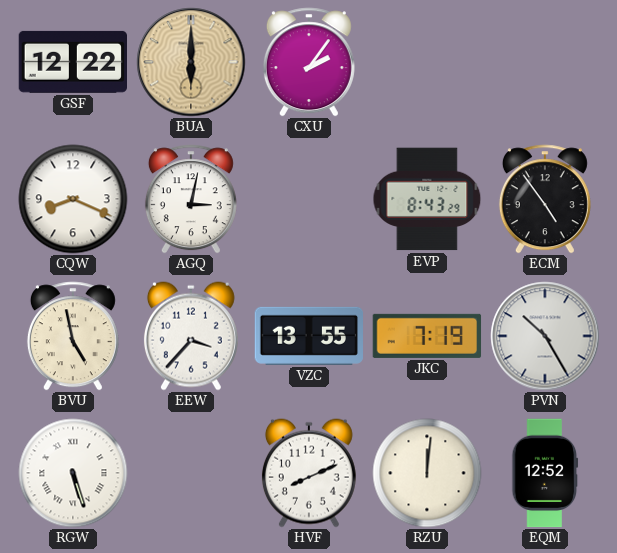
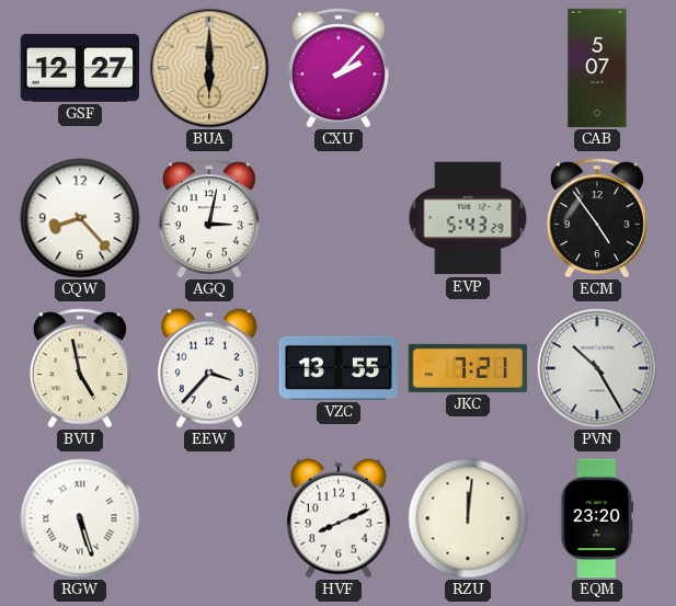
GSF: 12:22 -> 12:27 (79, 68)
CXU: 2:06 -> 2:07 (339, 68)
CAB: none -> 5:07 (597, 68)
CQW: 8:19 -> 8:23 (80, 218)
EVP: 8:43 -> 5:43 (468, 218)
JKC: 7:19 -> 7:21 (468, 368)
EQM: 12:52 -> 23:20 (597, 518)
